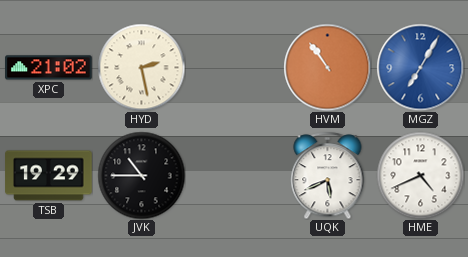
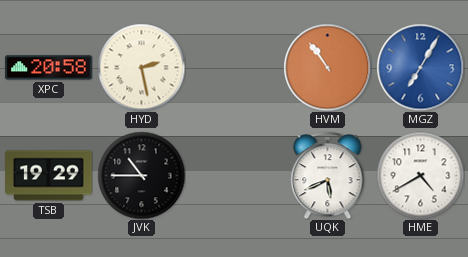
XPC: 21:02 -> 20:58 (49, 68)
HME: 4:41 -> 4:40 (420, 175)
